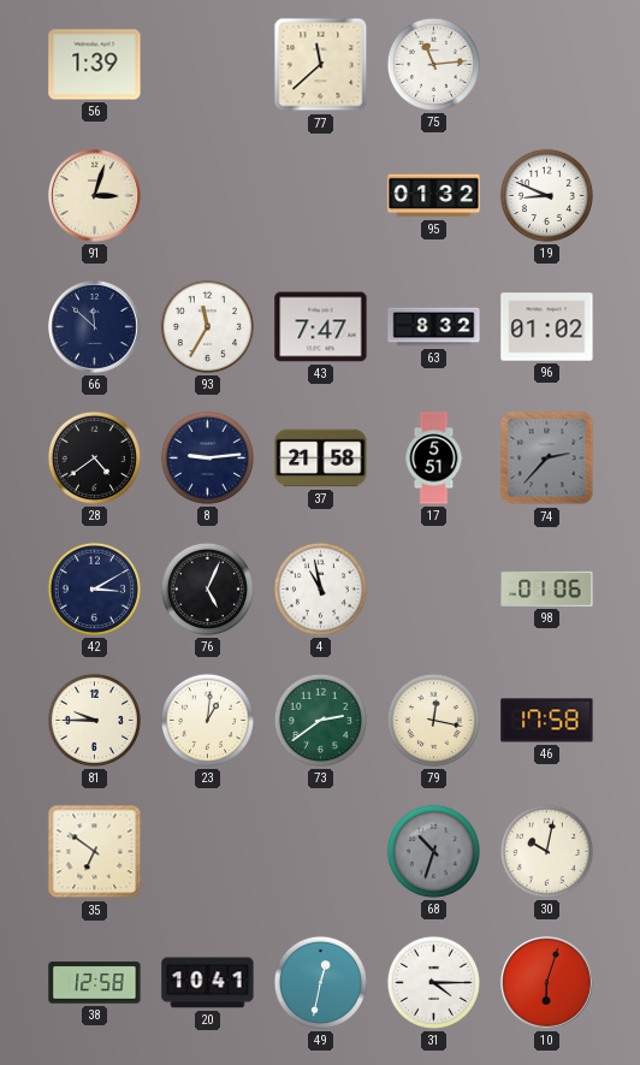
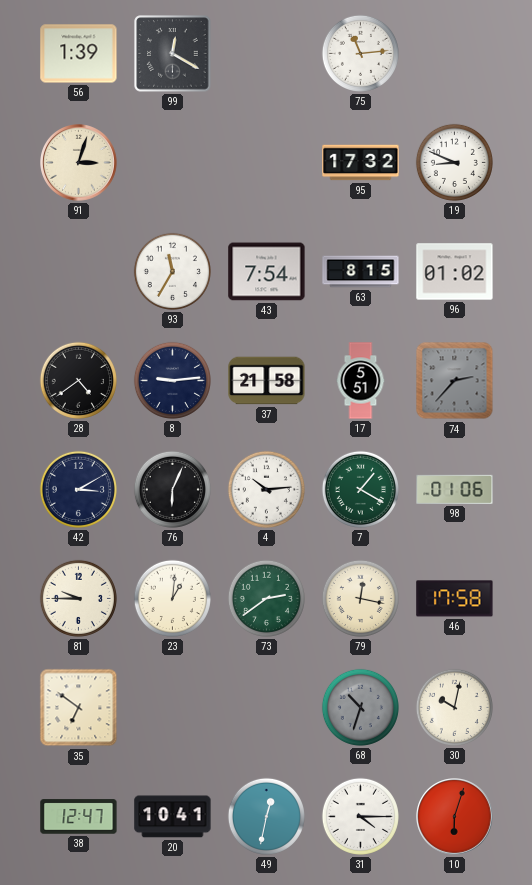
99: none -> 12:20 (173, 54)
77: 11:38 -> none (321, 65)
95: 01:32 -> 17:32 (361, 163)
66: 11:52 -> none (95, 327)
43: 7:47 -> 7:54 (267, 272)
63: 8:32 -> 8:15 (361, 272)
76: 5:04 -> 6:04 (172, 489)
4: 10:58 -> 10:14 (266, 489)
7: none -> 1:20 (360, 489)
38: 12:58 -> 12:47 (79, 817)
